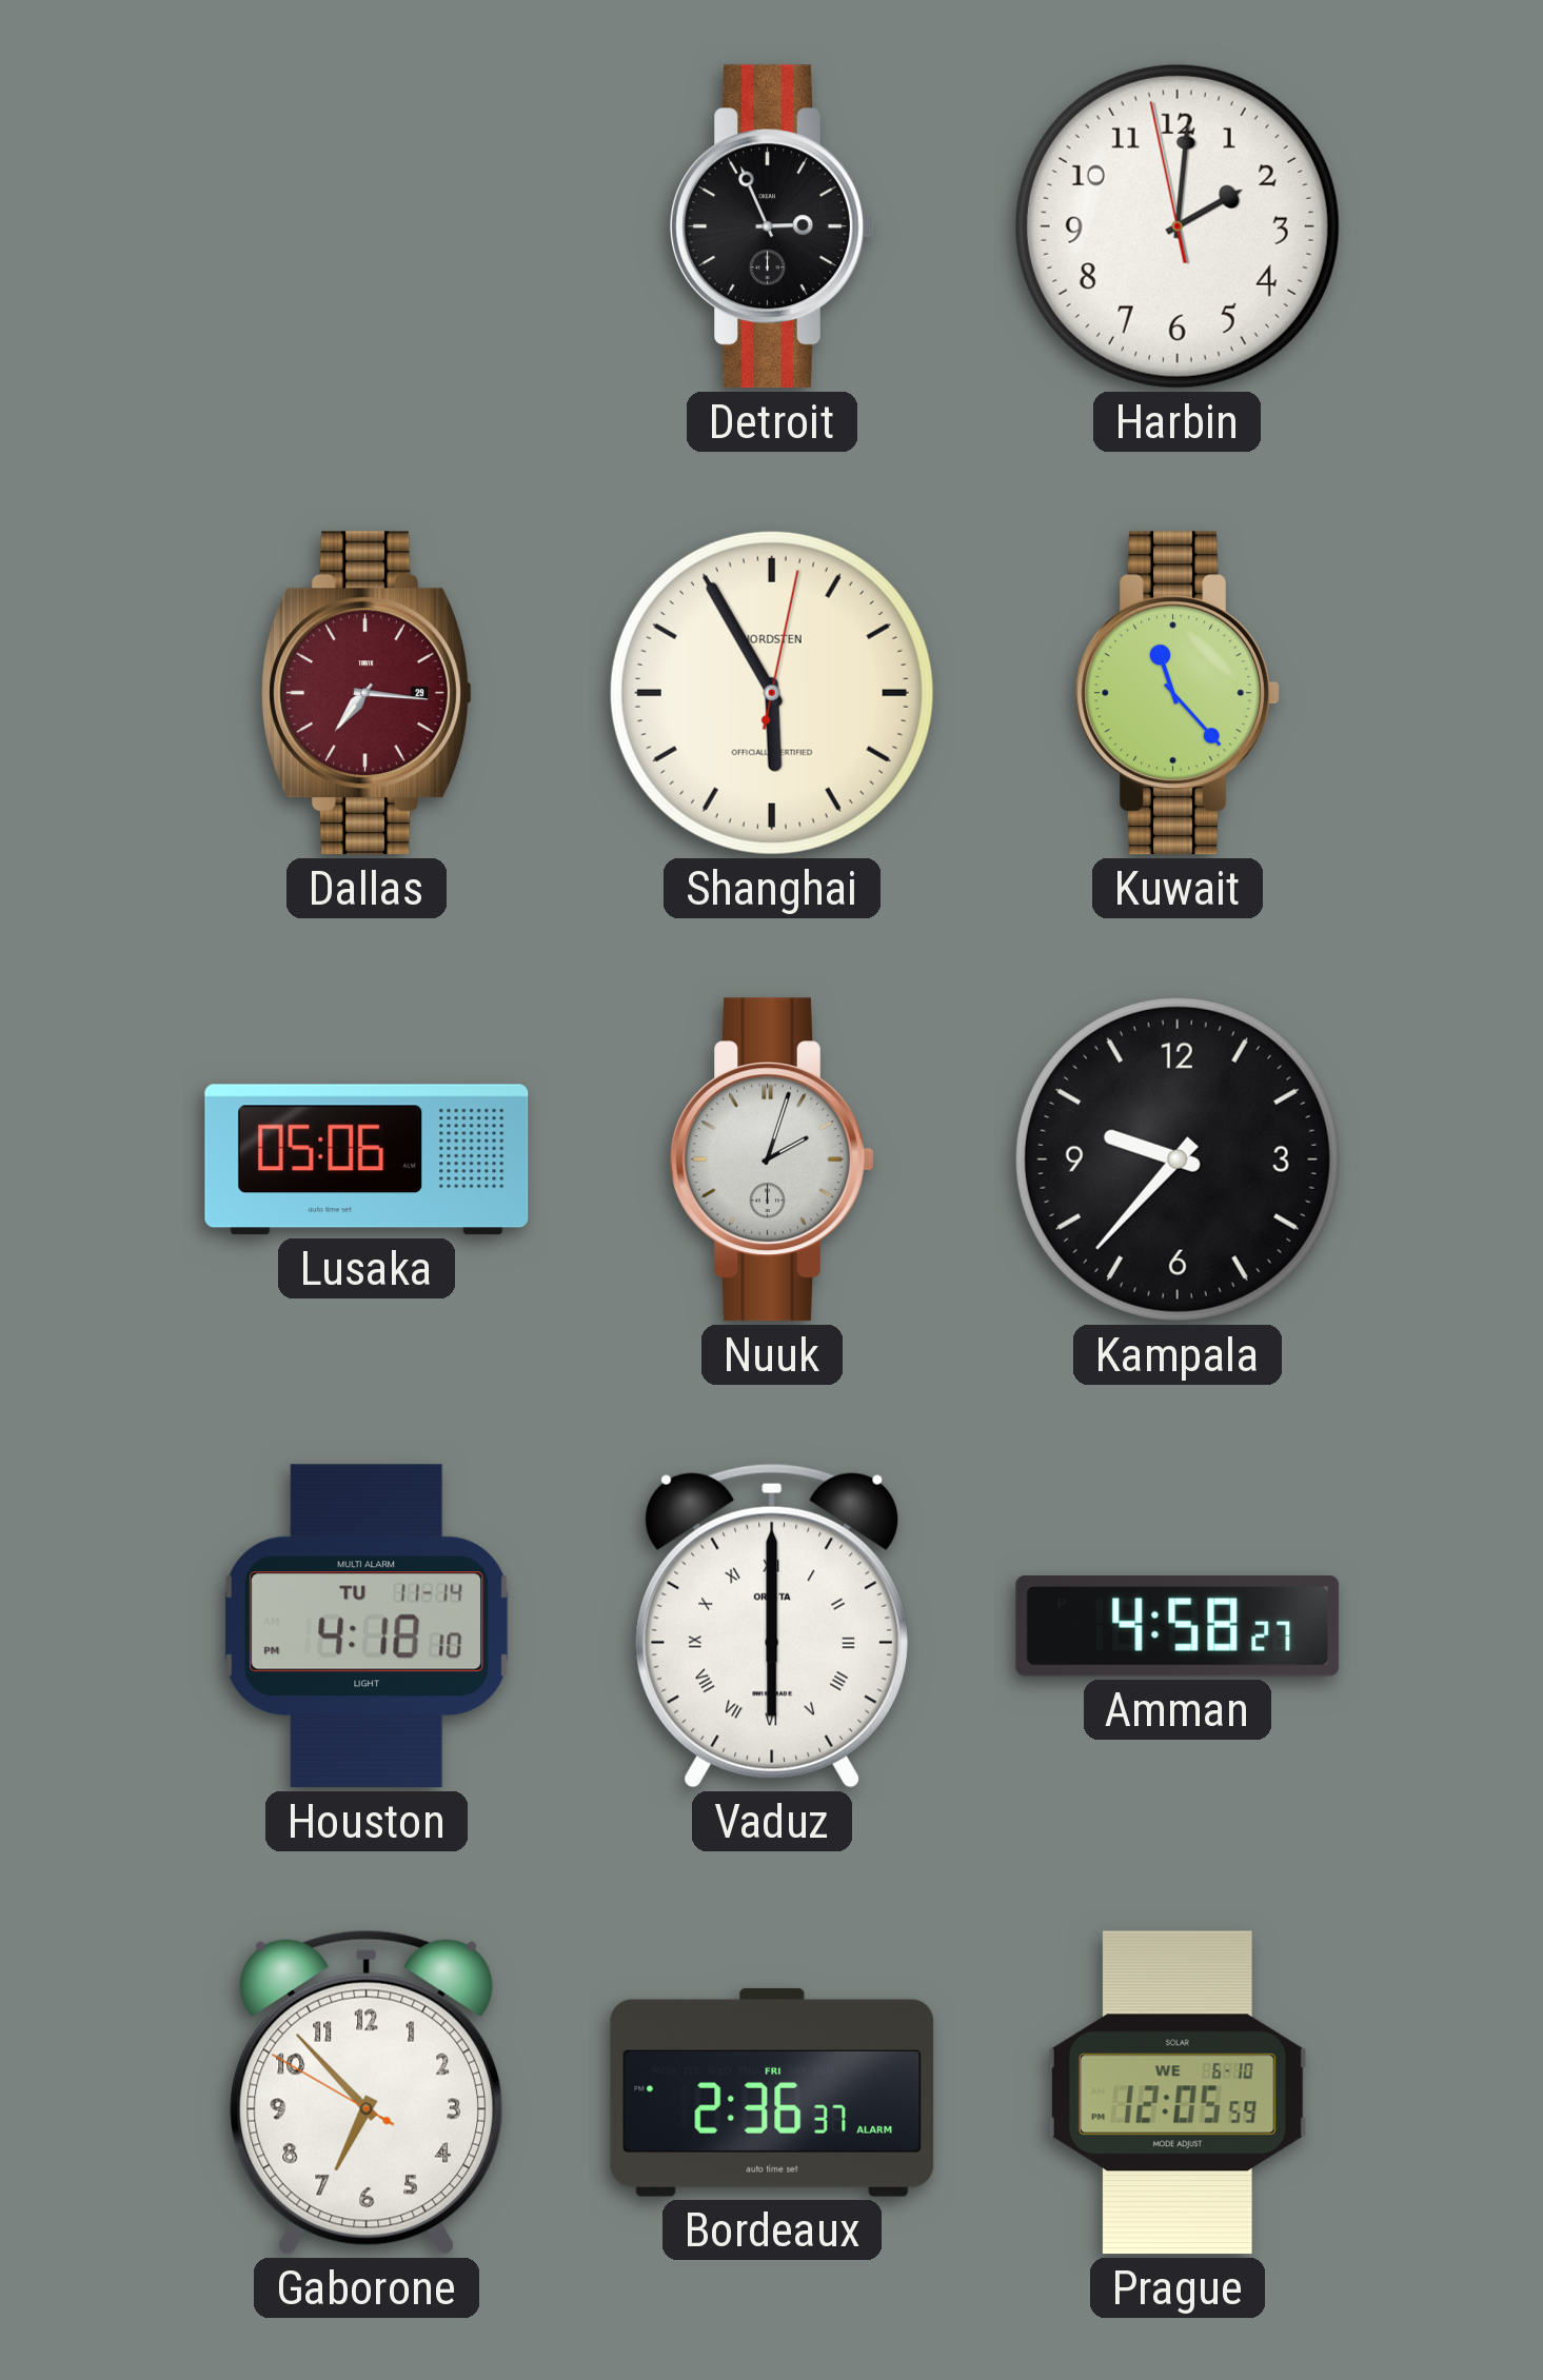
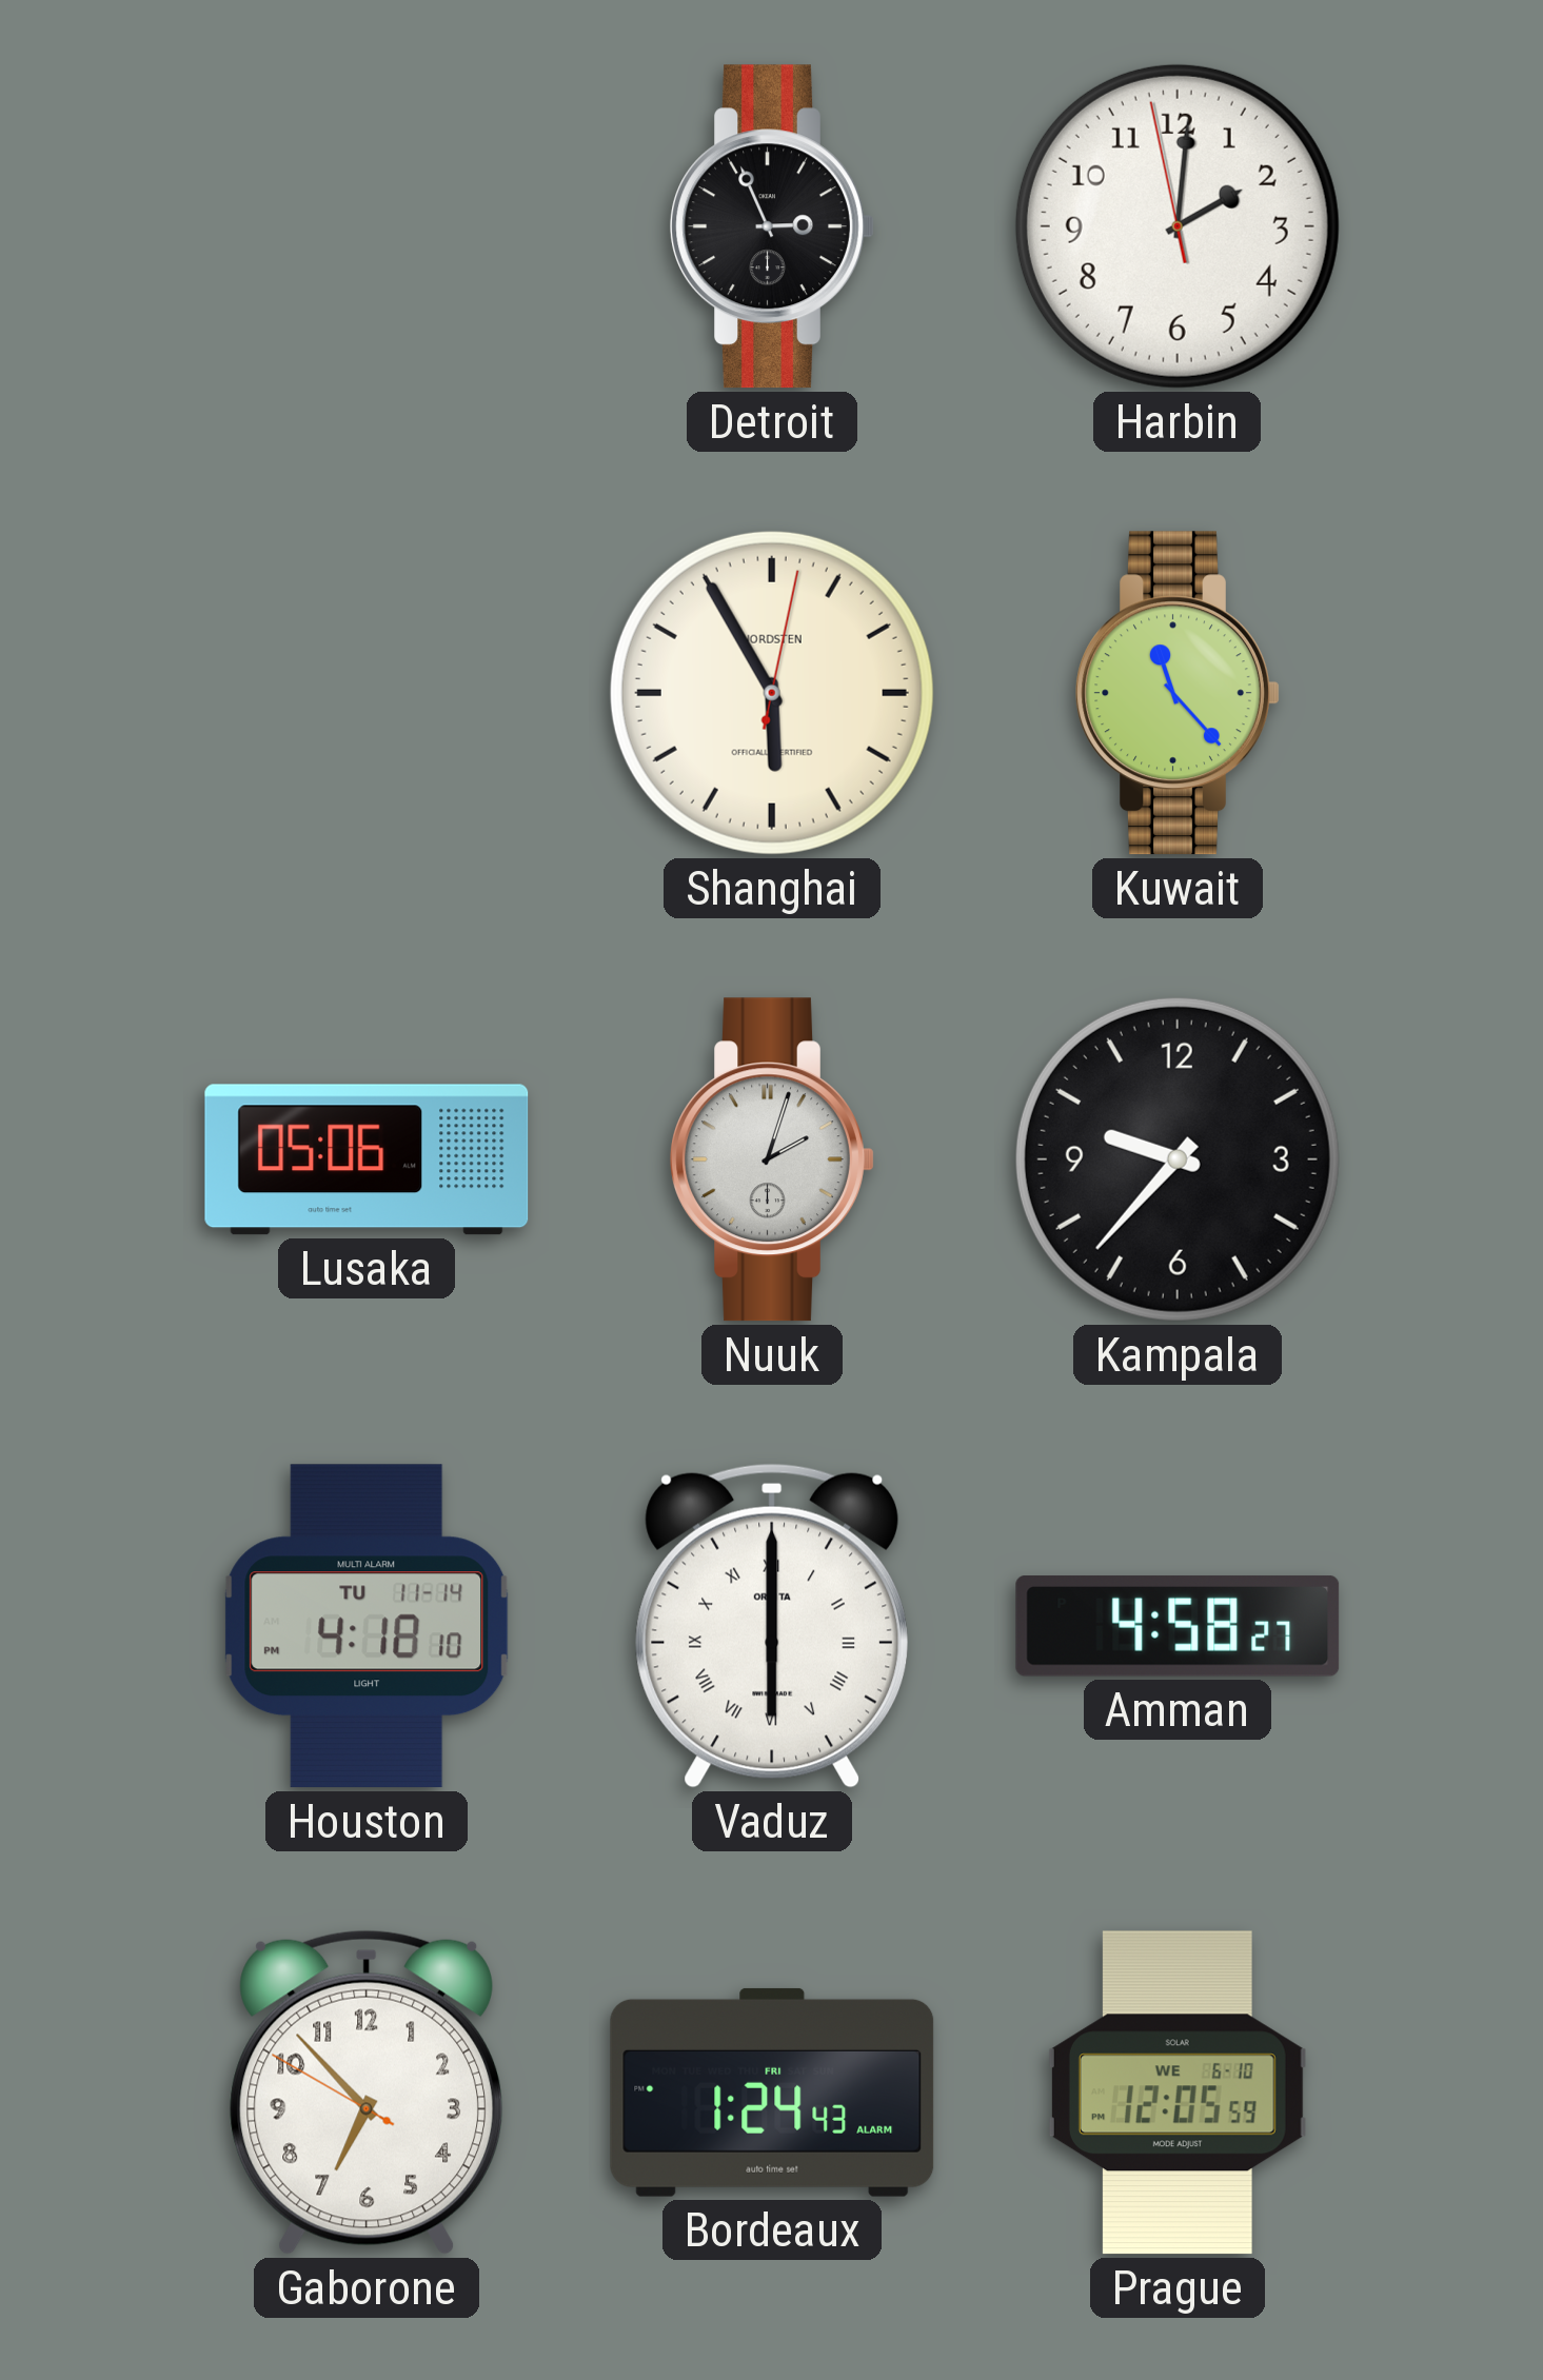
Dallas: 7:16 -> none (367, 693)
Bordeaux: 2:36 -> 1:24 (772, 2093)
